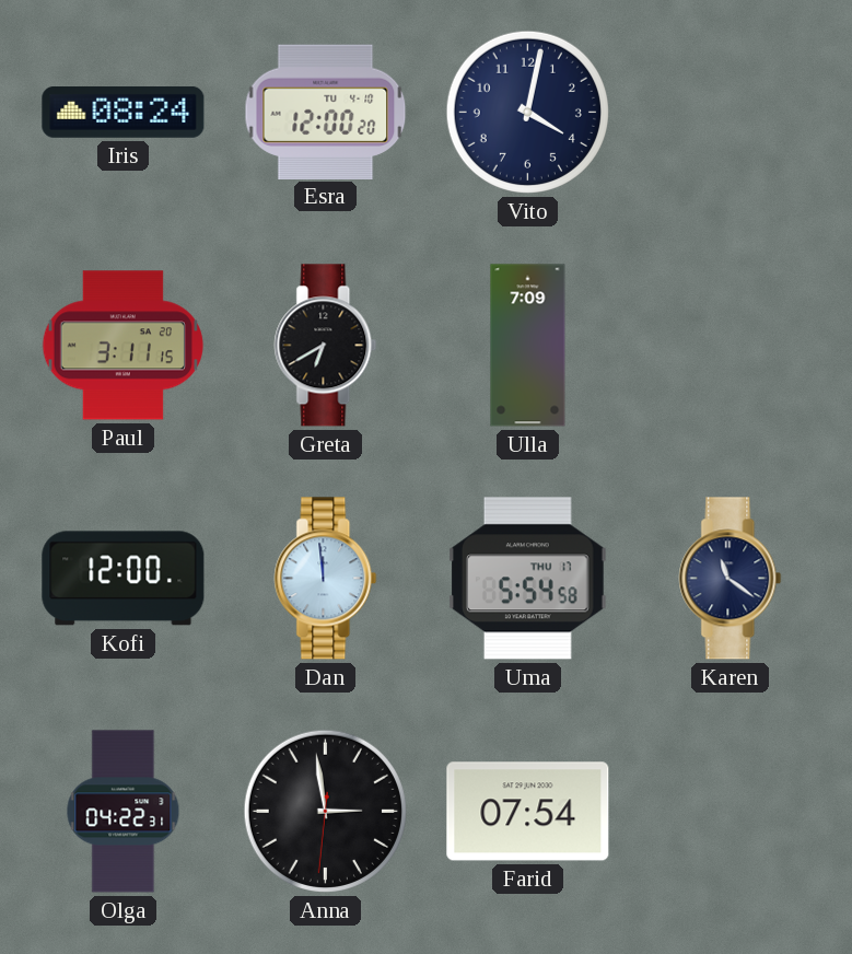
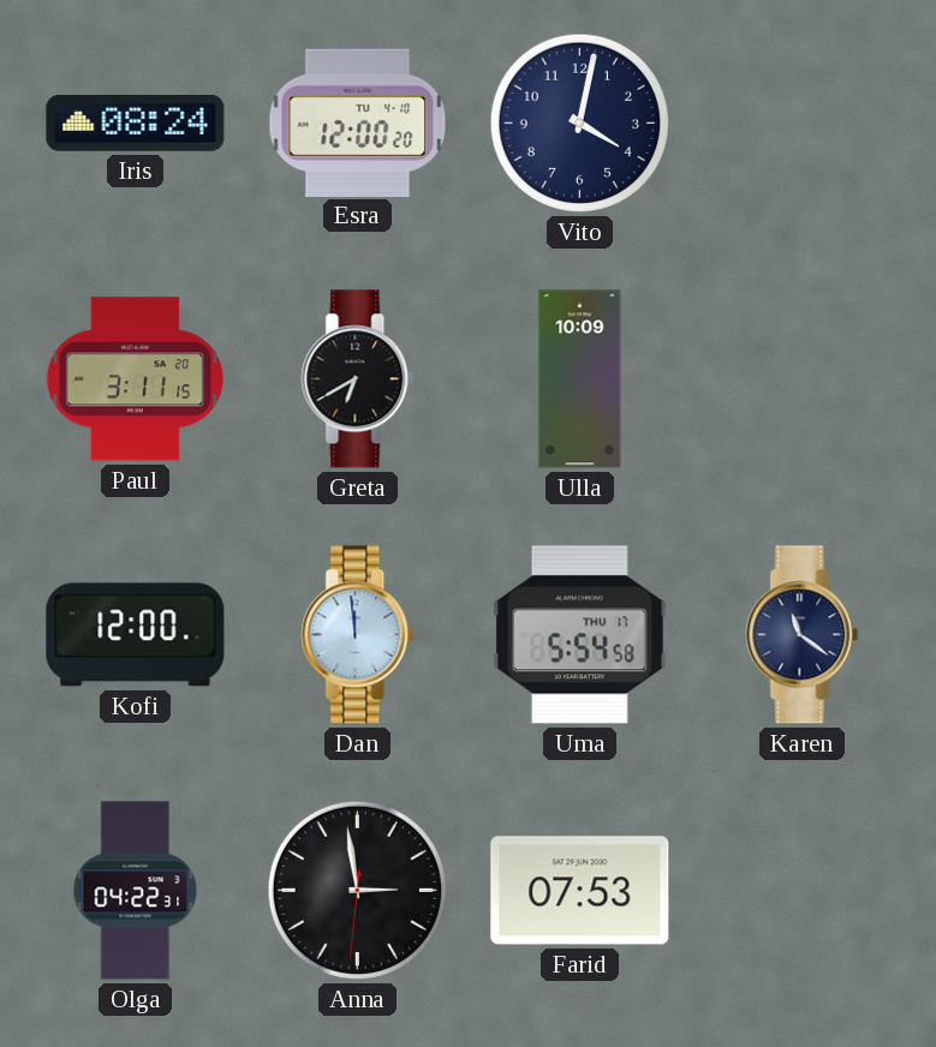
Ulla: 7:09 -> 10:09 (580, 379)
Farid: 07:54 -> 07:53 (580, 891)
